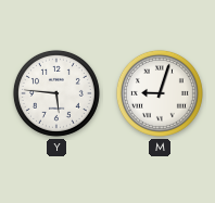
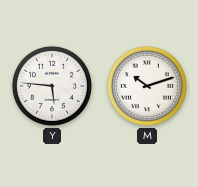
M: 9:03 -> 10:12 (147, 86)
